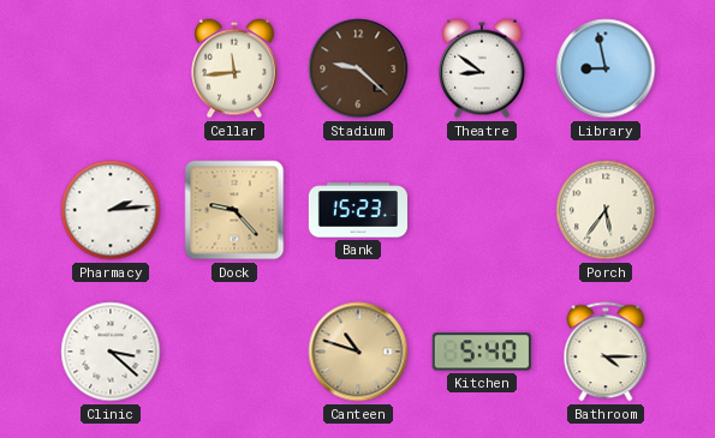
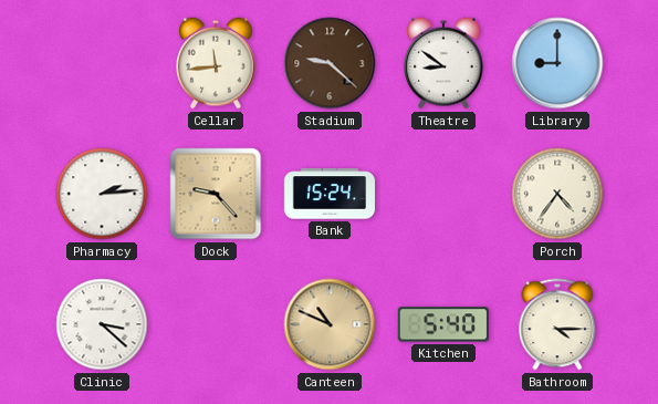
Library: 8:58 -> 9:00 (557, 63)
Bank: 15:23 -> 15:24 (328, 194)
Porch: 5:36 -> 4:36 (557, 194)
Canteen: 10:48 -> 10:49 (330, 324)
